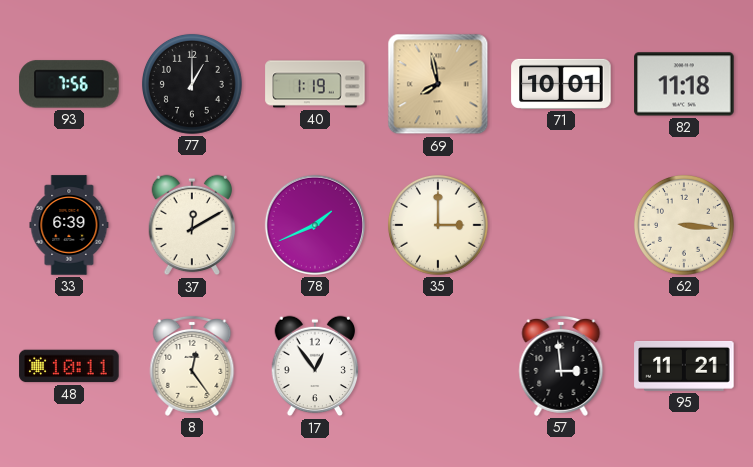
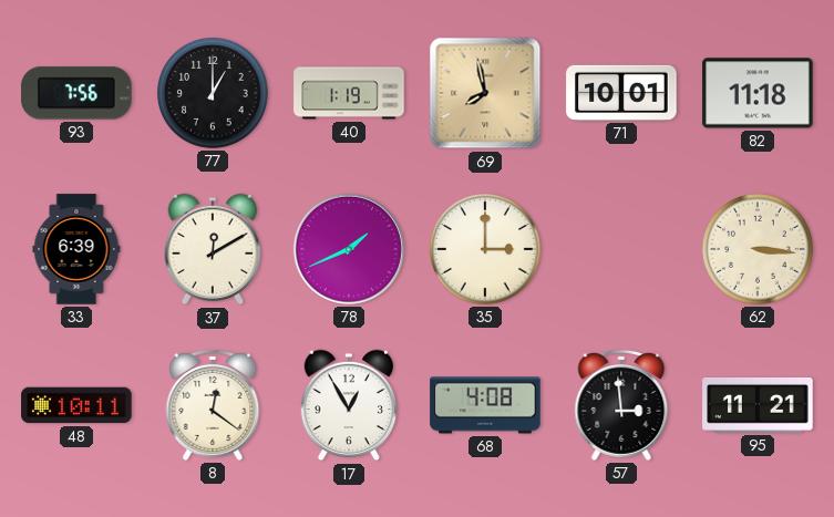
8: 12:24 -> 12:21 (213, 405)
17: 12:54 -> 12:55 (349, 405)
68: none -> 4:08 (485, 405)
